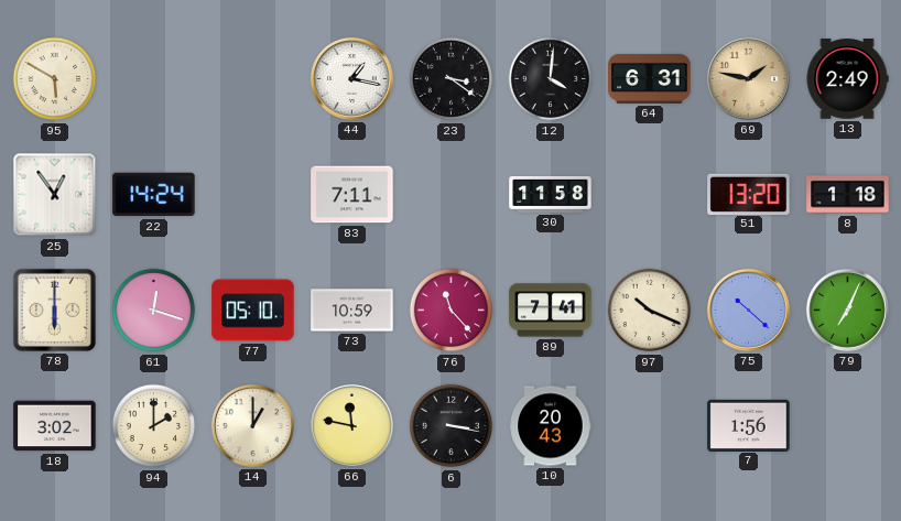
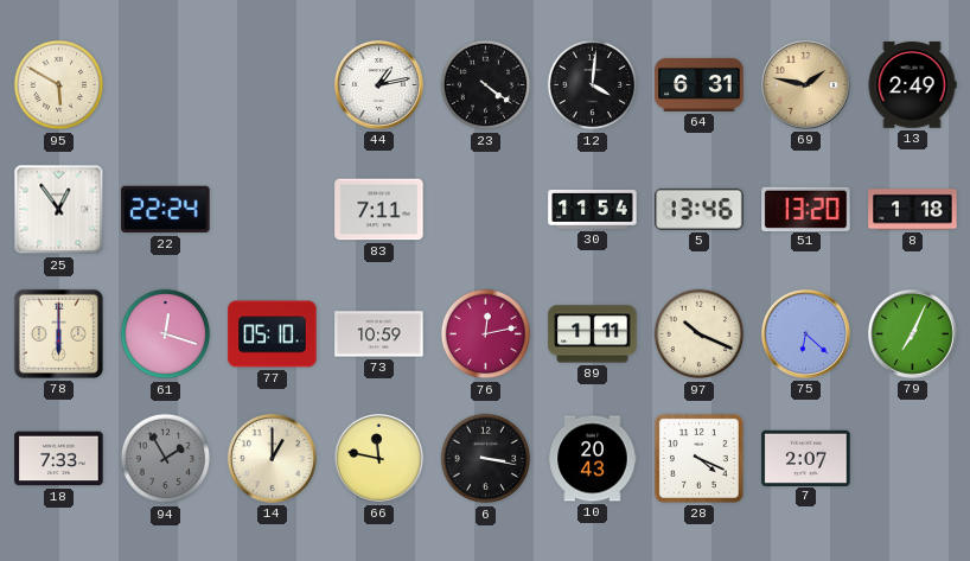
44: 1:17 -> 1:13 (378, 84)
23: 3:21 -> 4:21 (486, 85)
22: 14:24 -> 22:24 (166, 210)
30: 11:58 -> 11:54 (593, 209)
5: none -> 13:46 (700, 209)
76: 11:23 -> 12:13 (486, 334)
89: 7:41 -> 1:11 (593, 334)
75: 10:22 -> 6:22 (805, 333)
18: 3:02 -> 7:33 (59, 459)
94: 2:00 -> 1:55 (166, 459)
94 dial: cream -> grey (166, 459)
28: none -> 4:19 (698, 458)
7: 1:56 -> 2:07 (806, 458)
